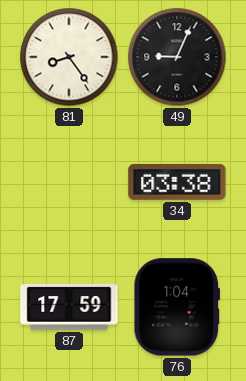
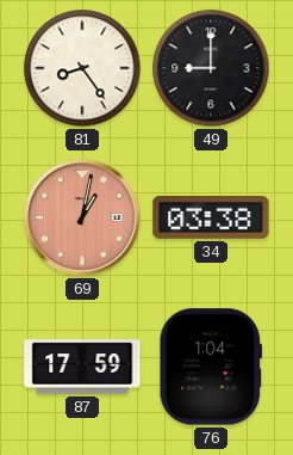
49: 9:04 -> 9:00 (211, 68)
69: none -> 1:02 (82, 217)
